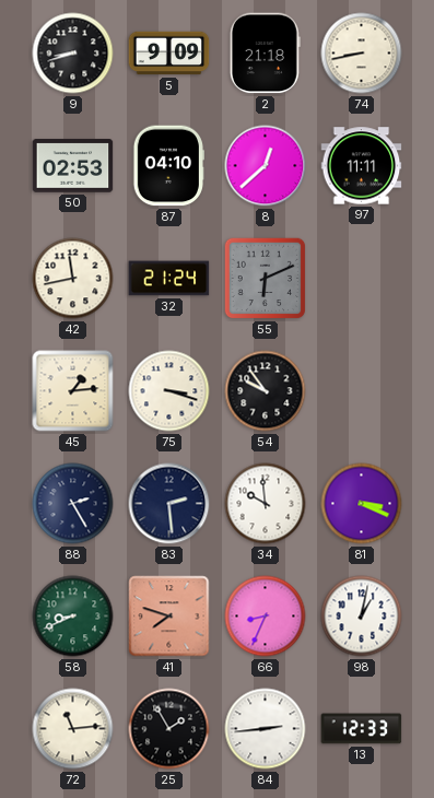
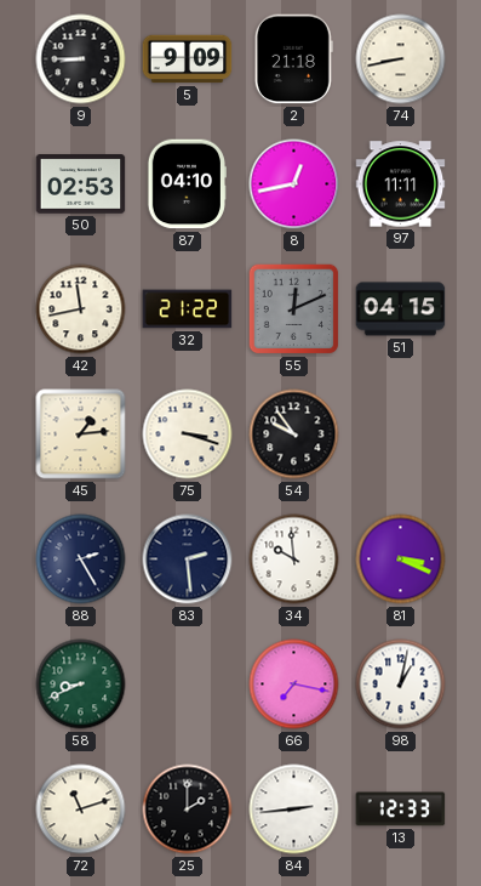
9: 8:42 -> 8:45 (81, 59)
8: 12:38 -> 12:43 (294, 184)
32: 21:24 -> 21:22 (188, 309)
55: 6:11 -> 12:11 (294, 309)
51: none -> 04:15 (401, 309)
41: 7:48 -> none (169, 617)
66: 8:34 -> 7:17 (294, 685)
72: 11:14 -> 11:12 (81, 810)
25: 1:55 -> 2:00 (188, 810)
